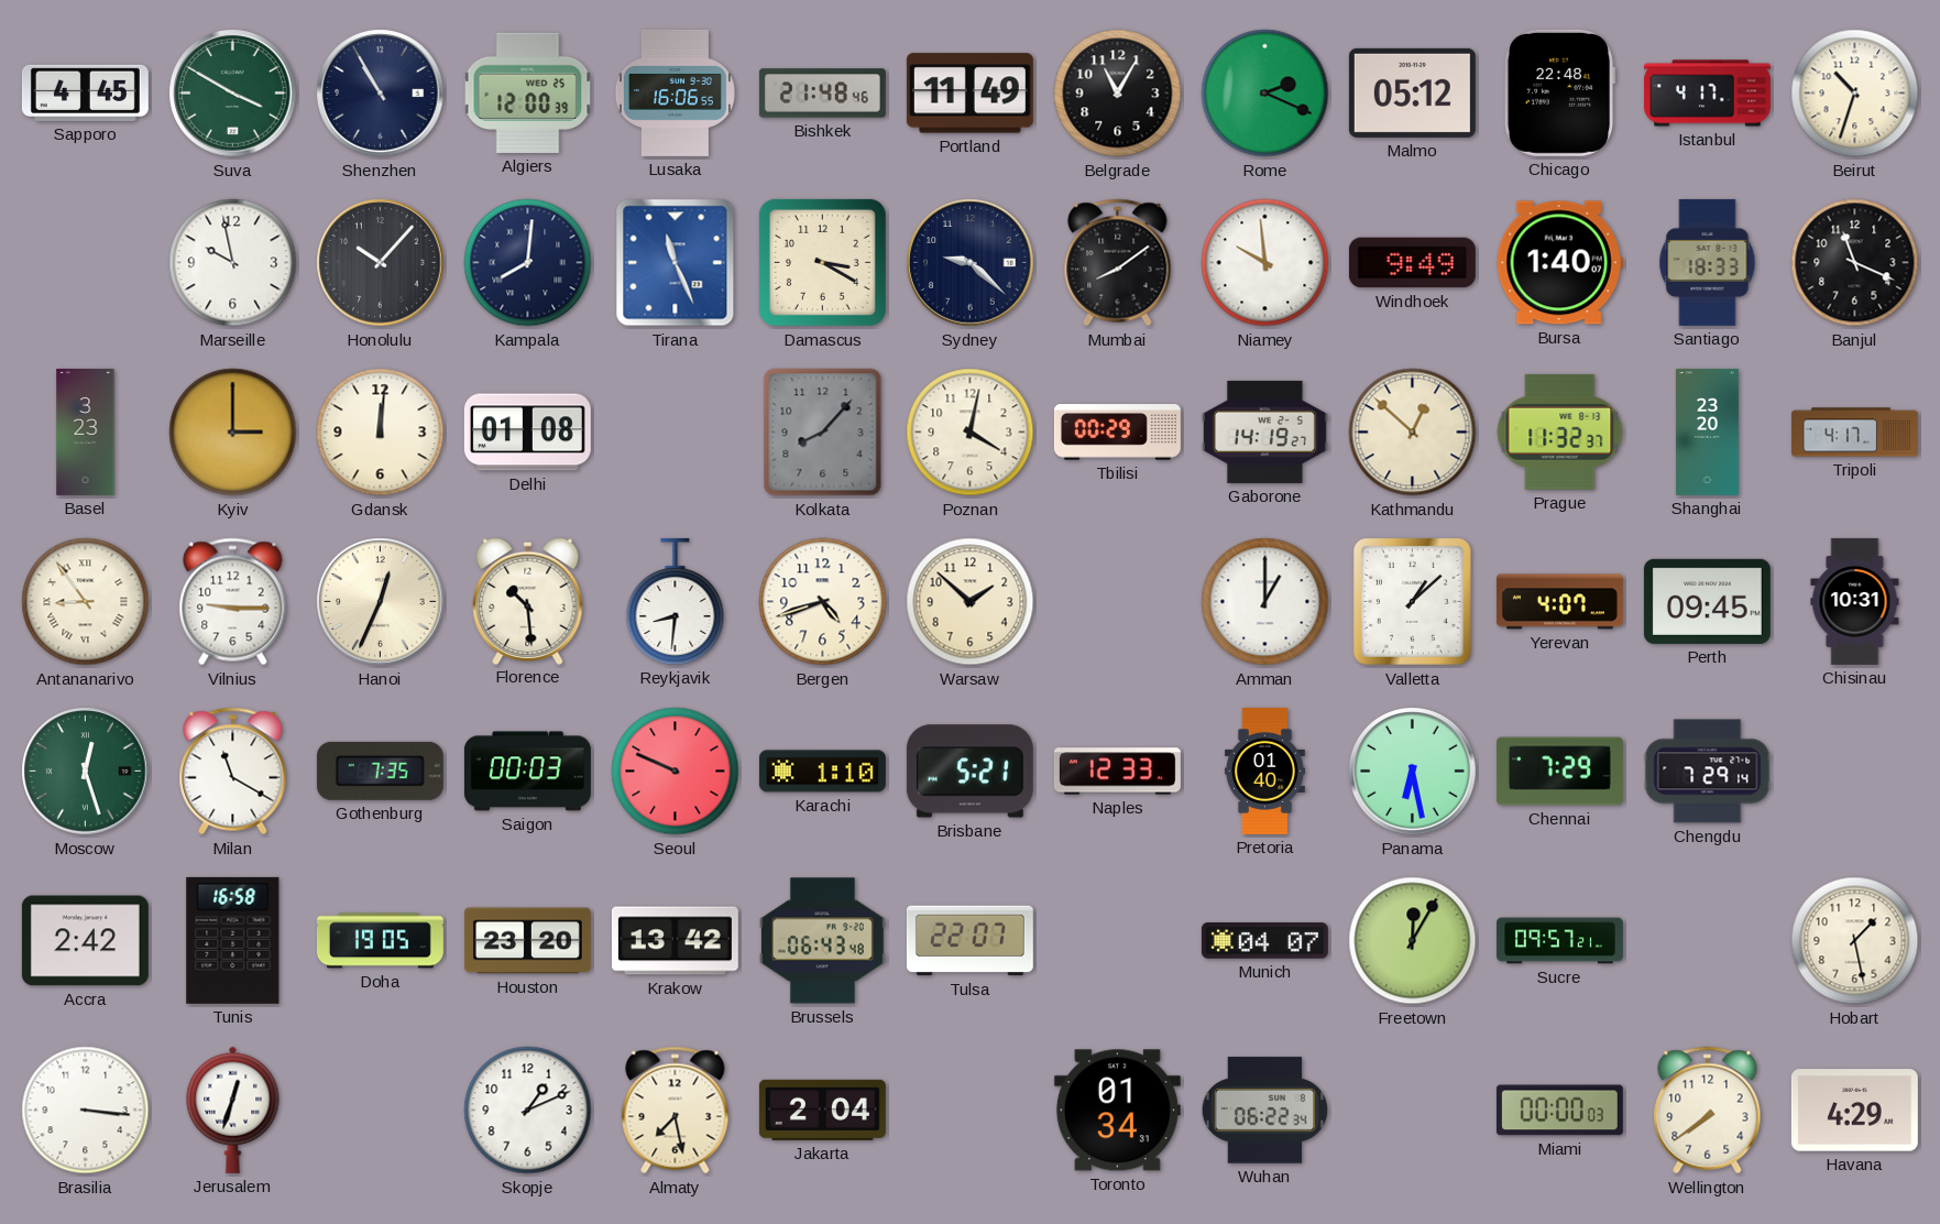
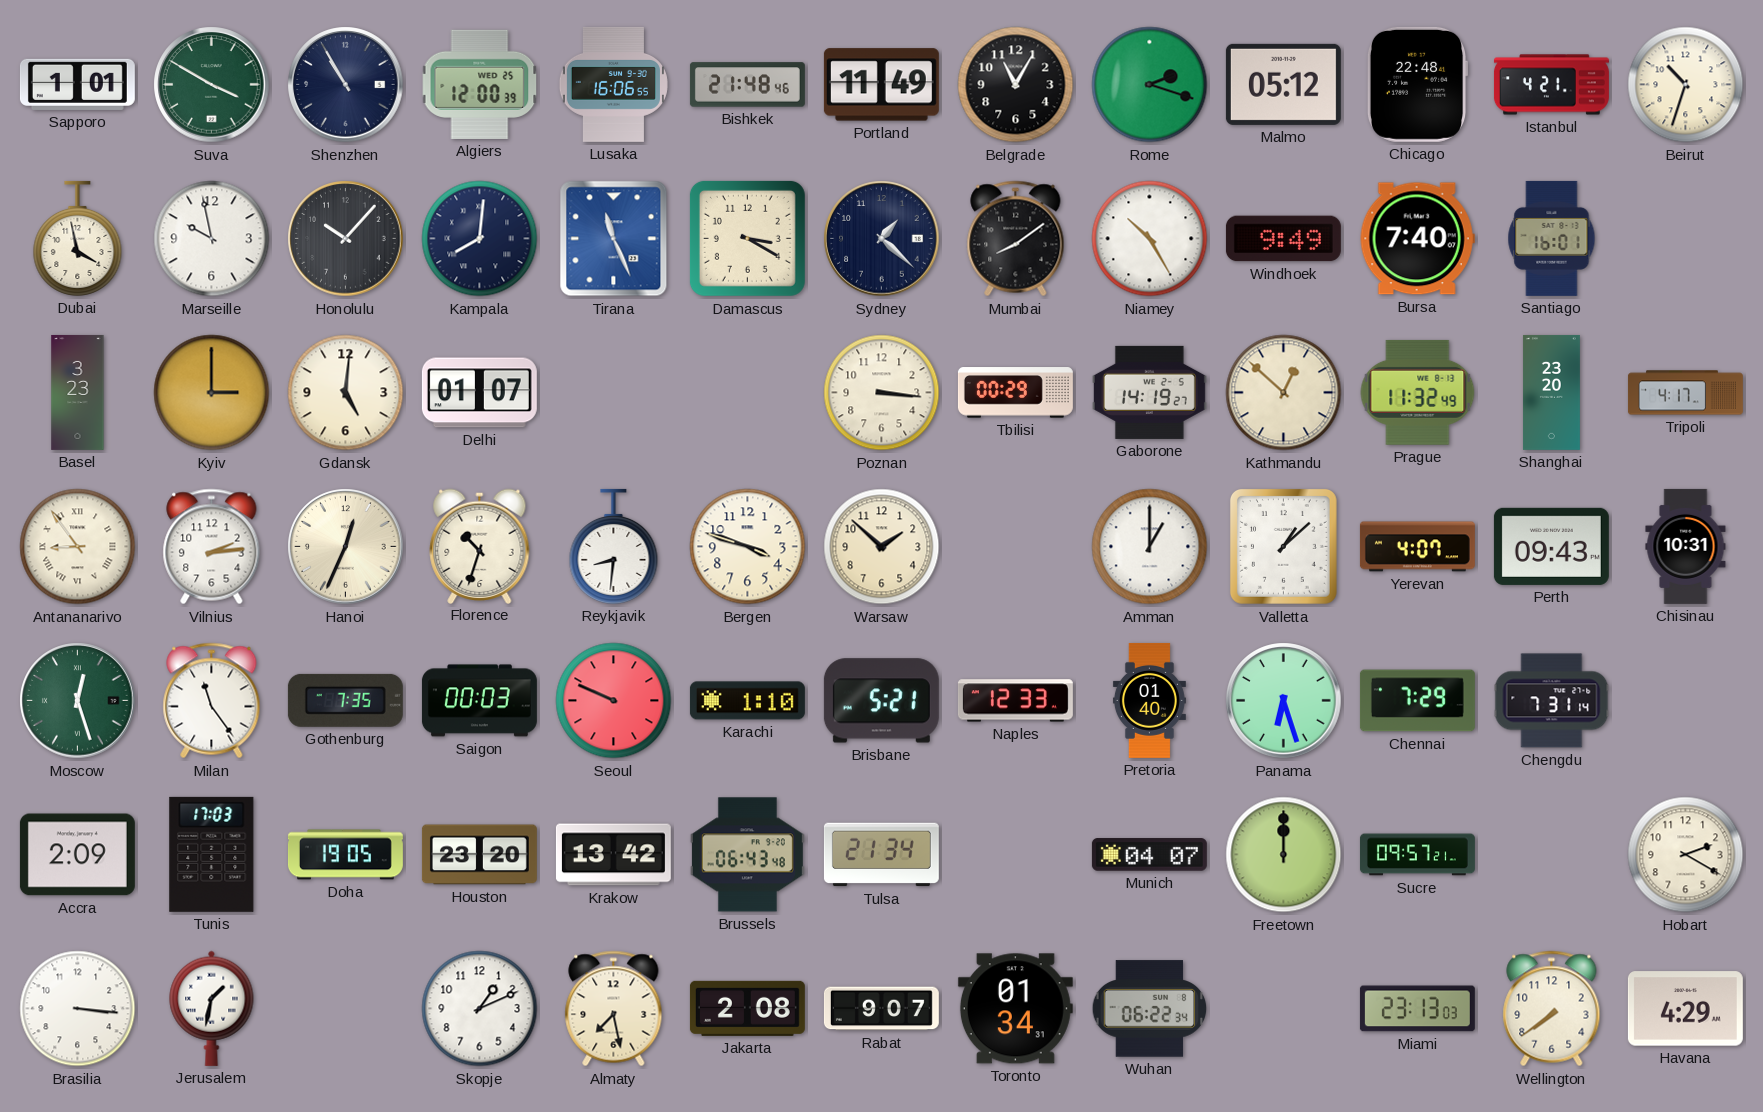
Sapporo: 4:45 -> 1:01 (77, 84)
Rome: 2:19 -> 2:18 (1150, 85)
Istanbul: 4:17 -> 4:21 (1551, 85)
Dubai: none -> 3:58 (78, 238)
Sydney: 9:22 -> 1:22 (882, 239)
Niamey: 9:59 -> 10:25 (1150, 239)
Bursa: 1:40 -> 7:40 (1417, 239)
Santiago: 18:33 -> 16:01 (1552, 238)
Banjul: 11:19 -> none (1855, 263)
Gdansk: 12:01 -> 5:01 (346, 393)
Delhi: 01:08 -> 01:07 (479, 393)
Kolkata: 8:07 -> none (823, 433)
Poznan: 4:02 -> 3:16 (882, 393)
Prague: 11:32:37 -> 11:32:49 (1418, 392)
Vilnius: 9:15 -> 2:14 (212, 547)
Florence: 10:29 -> 10:33 (480, 546)
Bergen: 4:42 -> 3:48 (748, 547)
Perth: 09:45 -> 09:43 (1551, 546)
Milan: 11:20 -> 11:24 (212, 701)
Panama: 6:28 -> 6:27 (1284, 701)
Chengdu: 7:29 -> 7:31 (1552, 701)
Accra: 2:42 -> 2:09 (77, 855)
Tunis: 16:58 -> 17:03 (212, 854)
Tulsa: 22:07 -> 21:34 (881, 855)
Freetown: 12:05 -> 12:00 (1284, 855)
Hobart: 1:28 -> 2:20 (1686, 855)
Jerusalem: 12:33 -> 1:32 (212, 1008)
Jakarta: 2:04 -> 2:08 (747, 1008)
Rabat: none -> 9:07 (881, 1009)
Miami: 00:00 -> 23:13 (1417, 1009)
